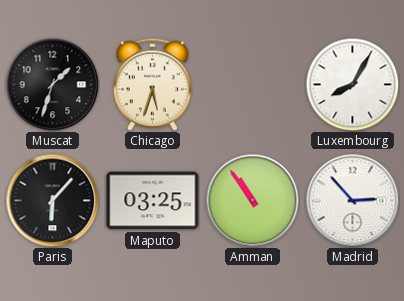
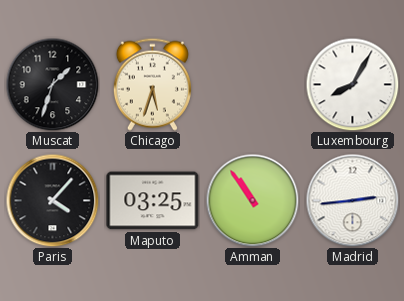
Paris: 6:07 -> 4:07 (52, 200)
Madrid: 2:53 -> 2:44 (352, 200)
